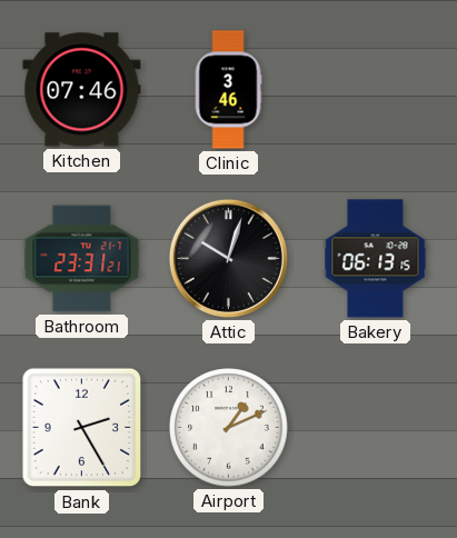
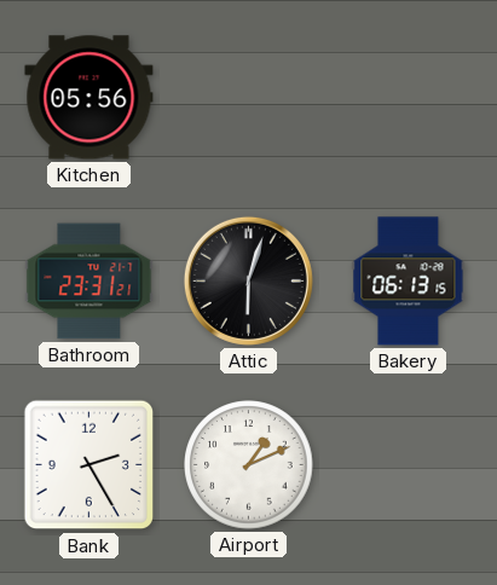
Kitchen: 07:46 -> 05:56 (89, 98)
Clinic: 3:46 -> none (228, 90)
Attic: 10:03 -> 6:03 (248, 280)
